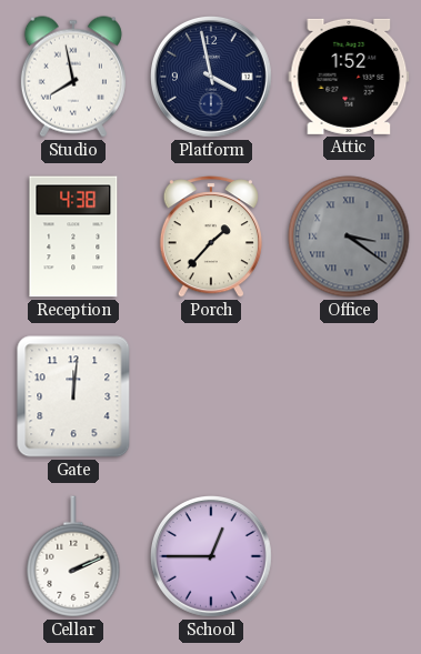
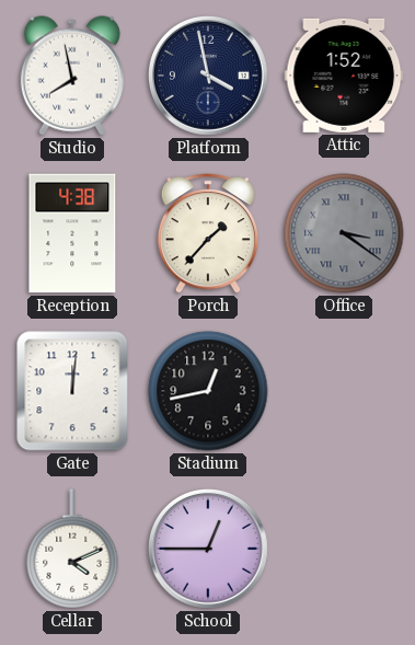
Stadium: none -> 12:43 (208, 391)
Cellar: 2:11 -> 4:11 (72, 549)
